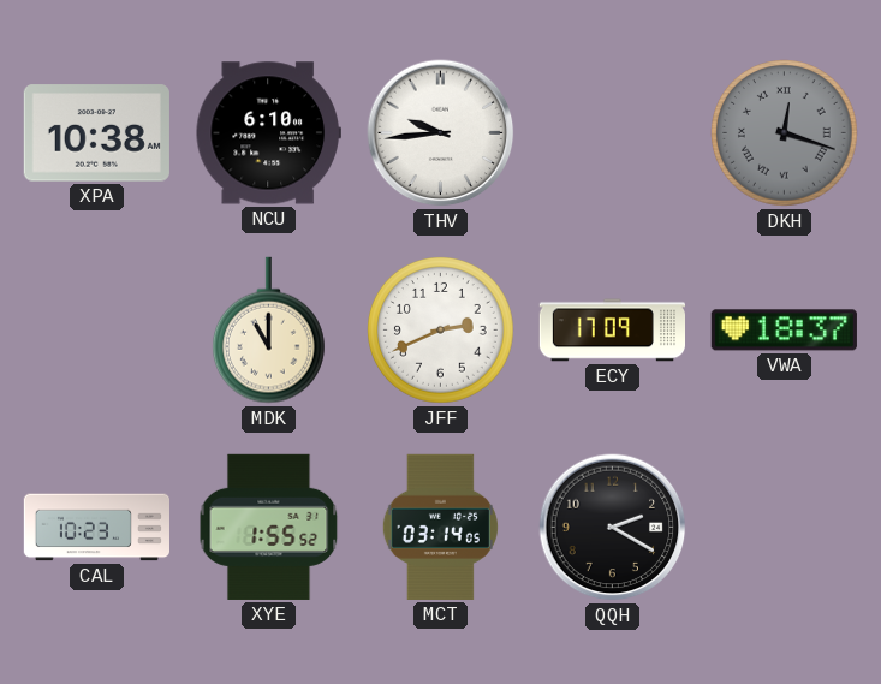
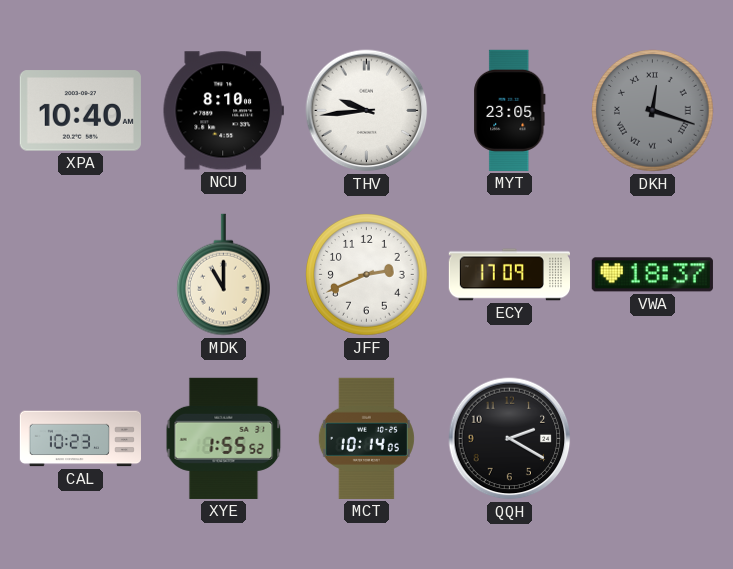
XPA: 10:38 -> 10:40 (80, 111)
NCU: 6:10 -> 8:10 (223, 111)
MYT: none -> 23:05 (510, 110)
MCT: 03:14 -> 10:14 (366, 438)
